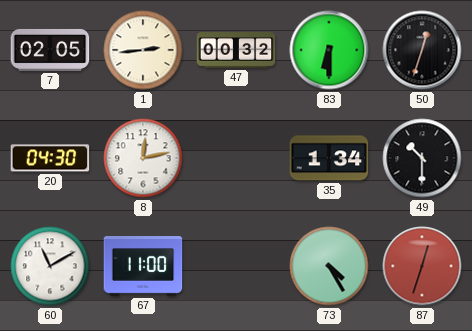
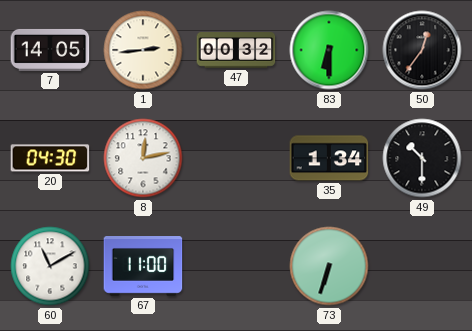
7: 02:05 -> 14:05 (50, 50)
50: 12:33 -> 12:36 (422, 50)
73: 4:25 -> 6:33 (329, 266)
87: 12:33 -> none (422, 266)
